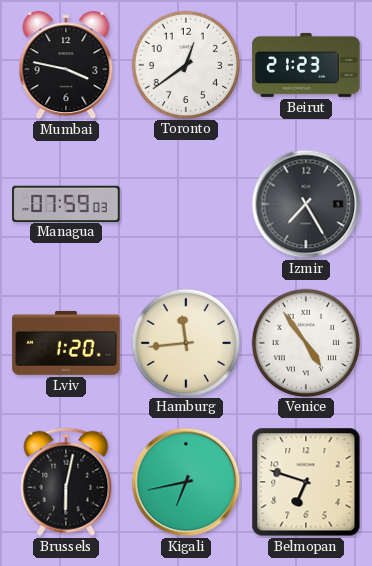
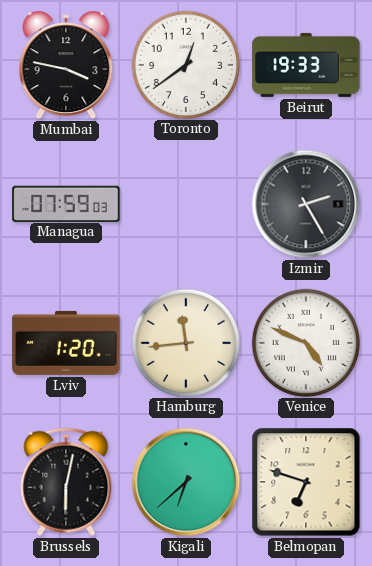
Beirut: 21:23 -> 19:33 (306, 65)
Izmir: 7:25 -> 2:25 (306, 204)
Venice: 4:54 -> 4:49 (305, 342)
Kigali: 6:43 -> 6:38 (186, 482)
